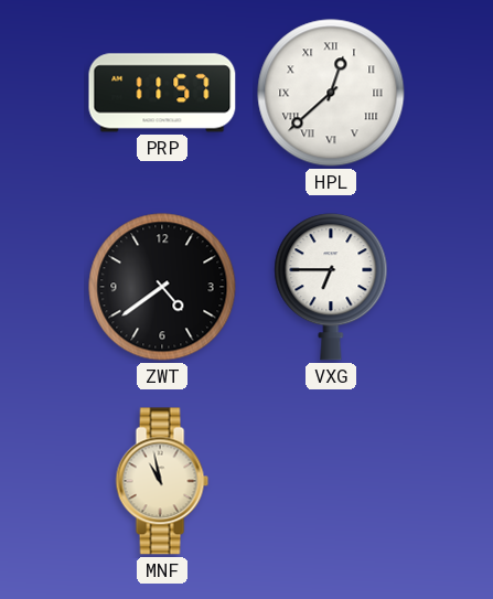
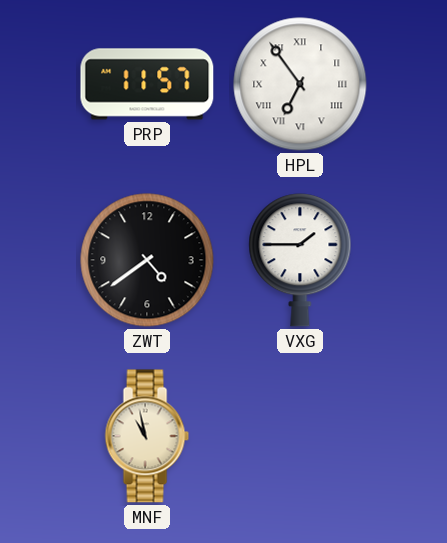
HPL: 12:38 -> 6:54 (300, 84)
VXG: 6:45 -> 1:45 (300, 260)
